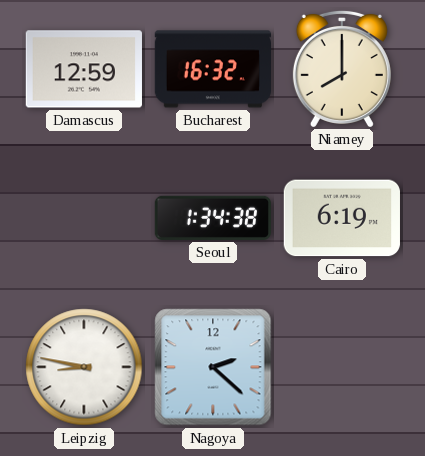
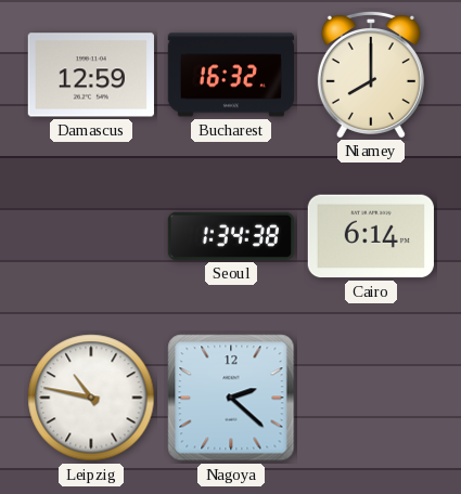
Cairo: 6:19 -> 6:14 (371, 236)
Leipzig: 8:47 -> 10:47 (91, 398)
